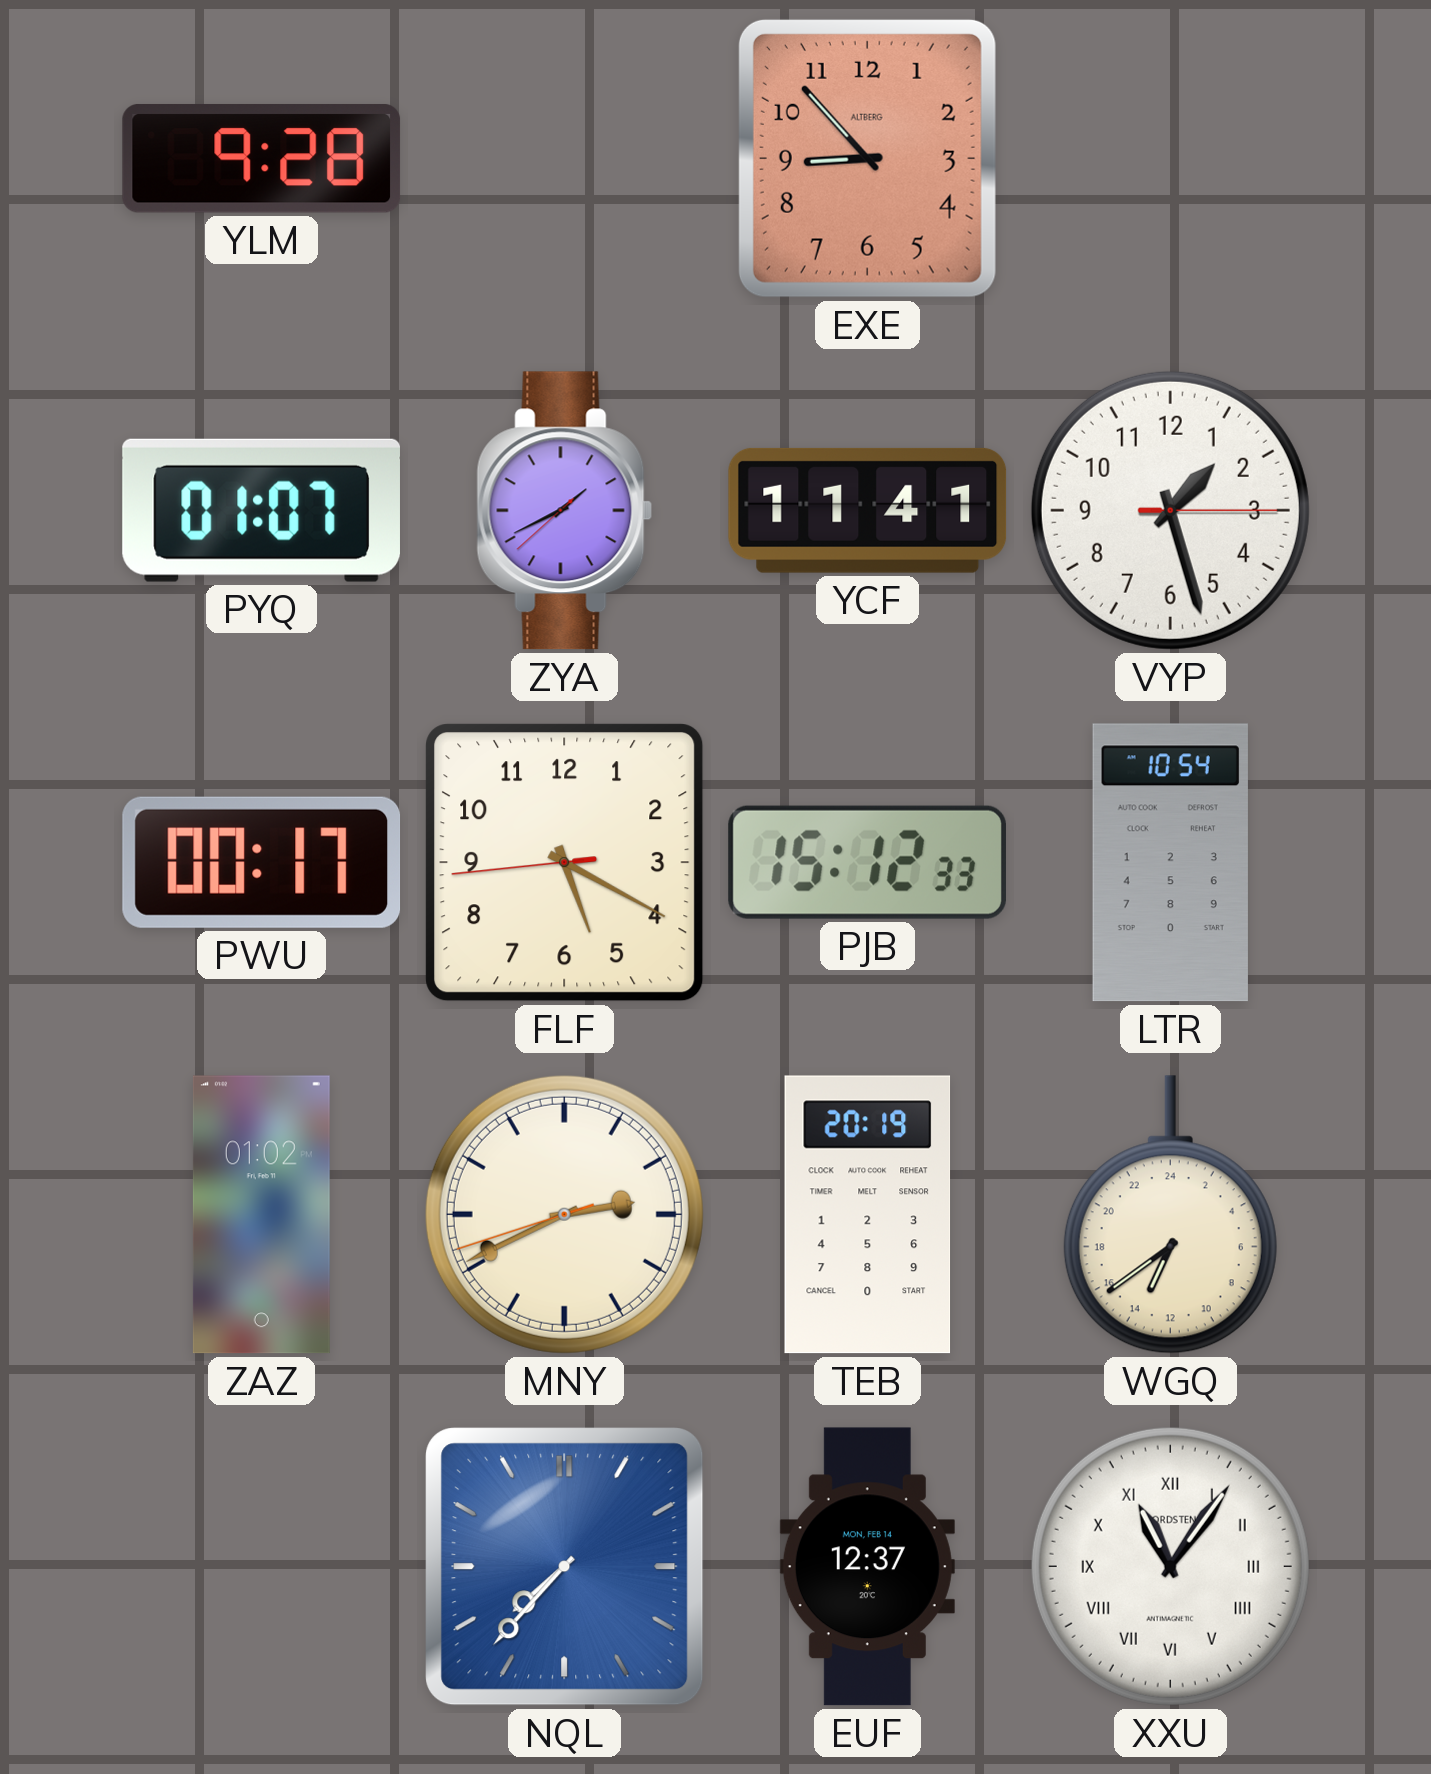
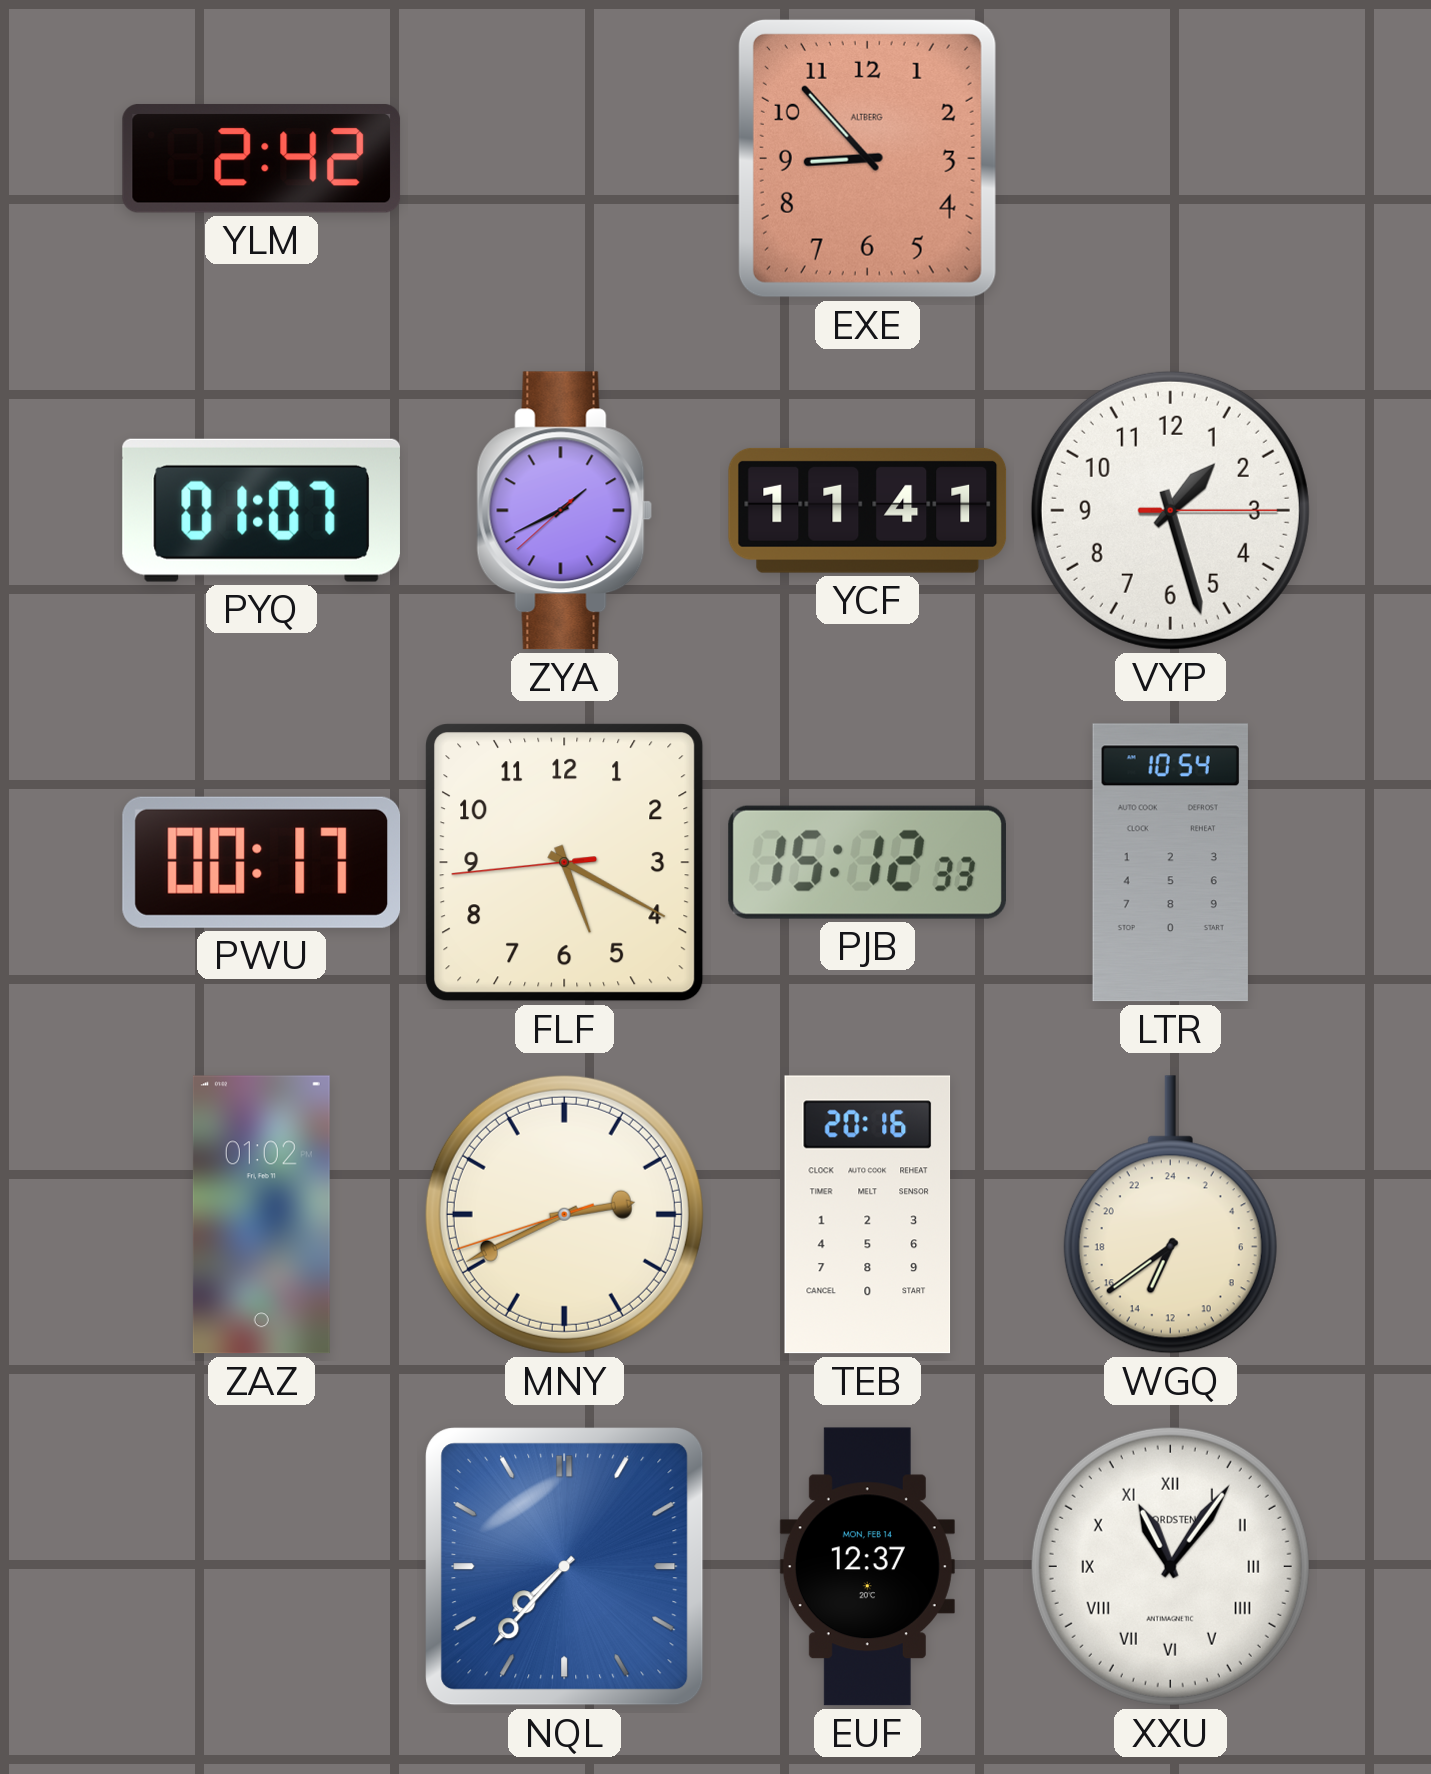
YLM: 9:28 -> 2:42 (262, 158)
TEB: 20:19 -> 20:16 (868, 1215)
